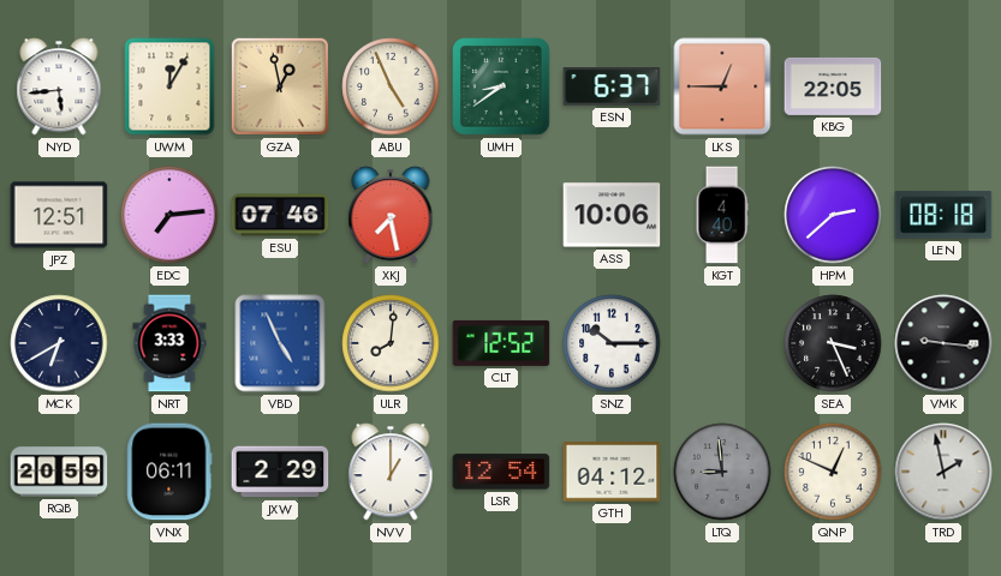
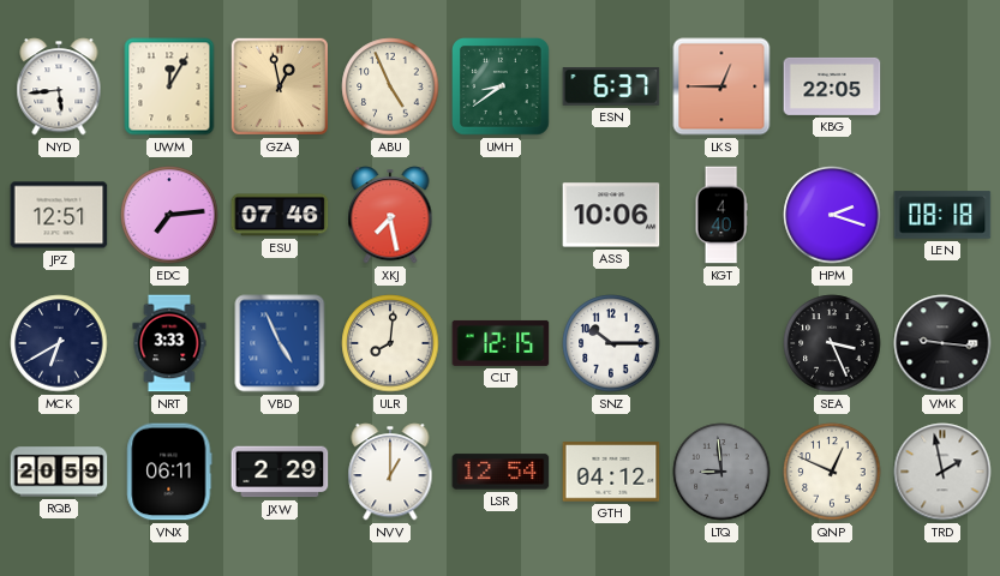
HPM: 2:38 -> 2:18 (832, 215)
CLT: 12:52 -> 12:15 (501, 343)
